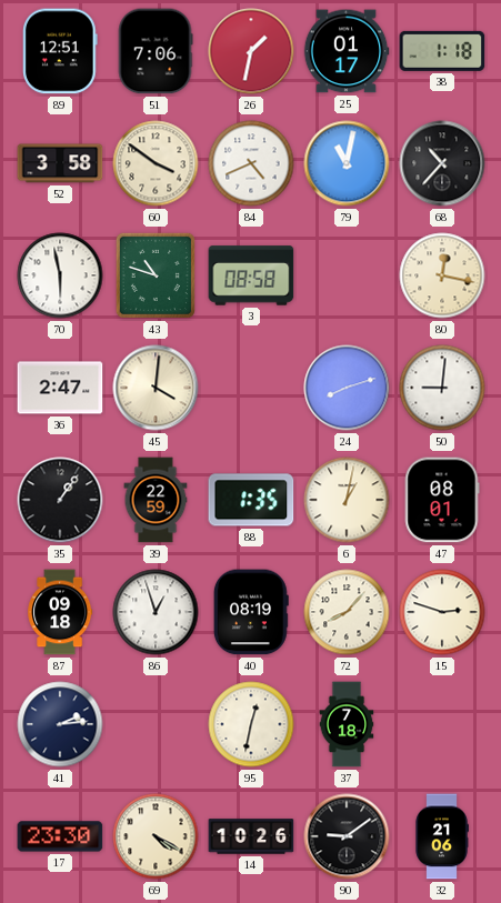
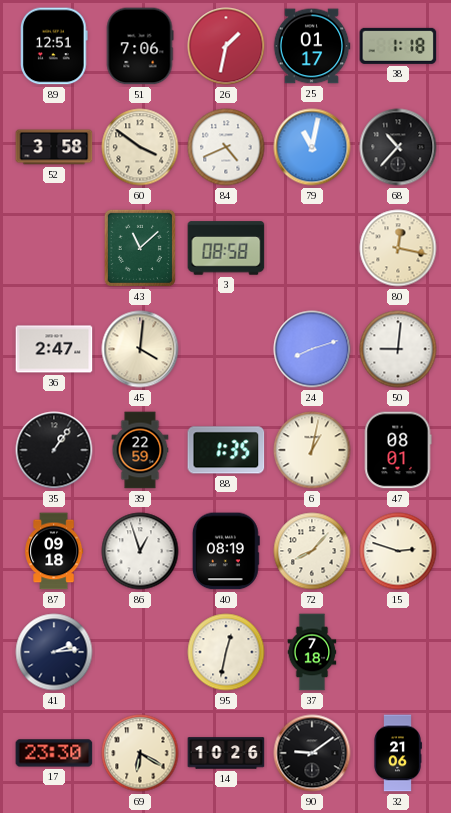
70: 5:58 -> none (60, 275)
43: 10:48 -> 11:08 (140, 248)
69: 4:20 -> 6:20 (140, 753)
